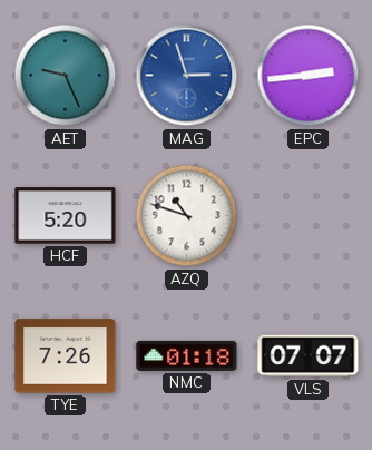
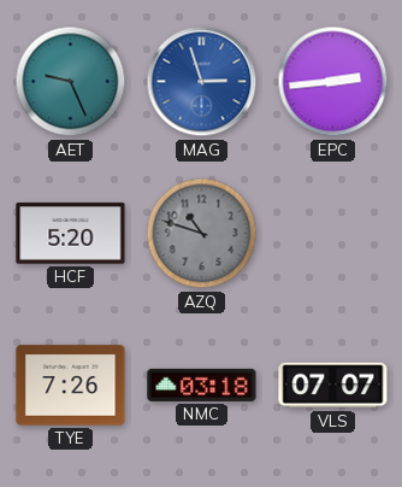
AZQ dial: white -> grey (202, 234)
NMC: 01:18 -> 03:18 (202, 385)
